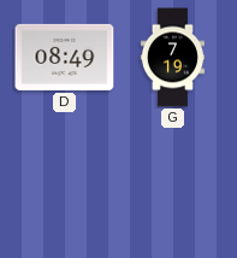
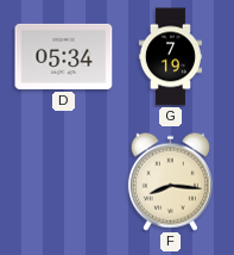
D: 08:49 -> 05:34 (64, 56)
F: none -> 8:16 (170, 181)
